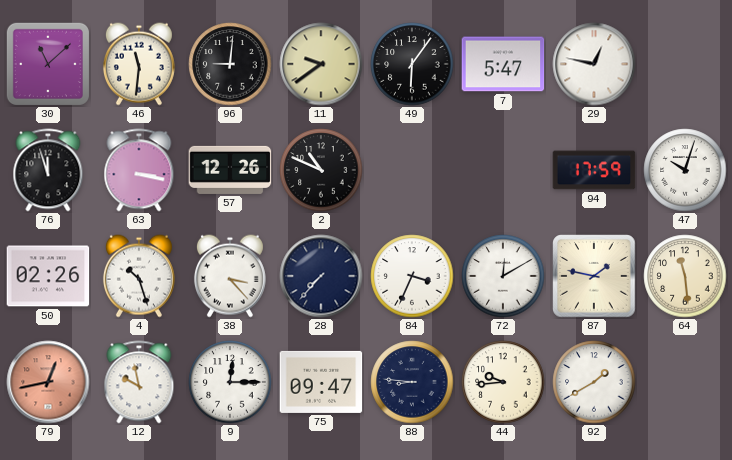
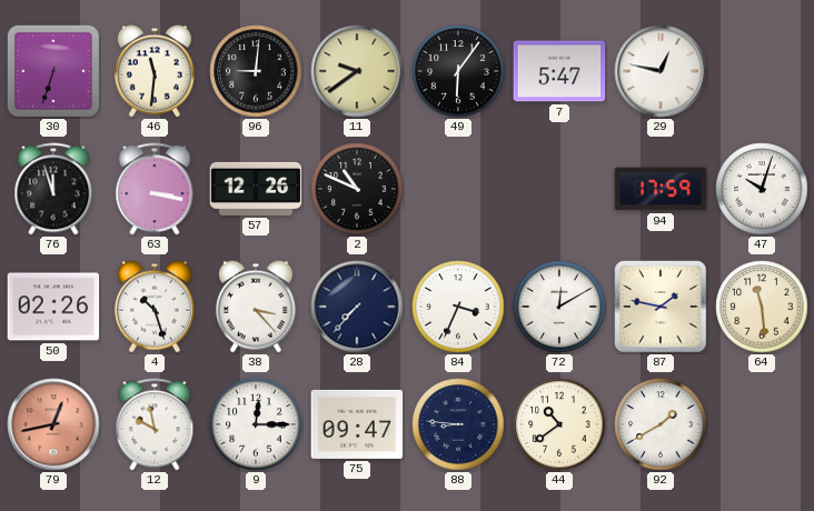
30: 11:08 -> 6:33 (53, 71)
44: 9:44 -> 10:39 (559, 424)
